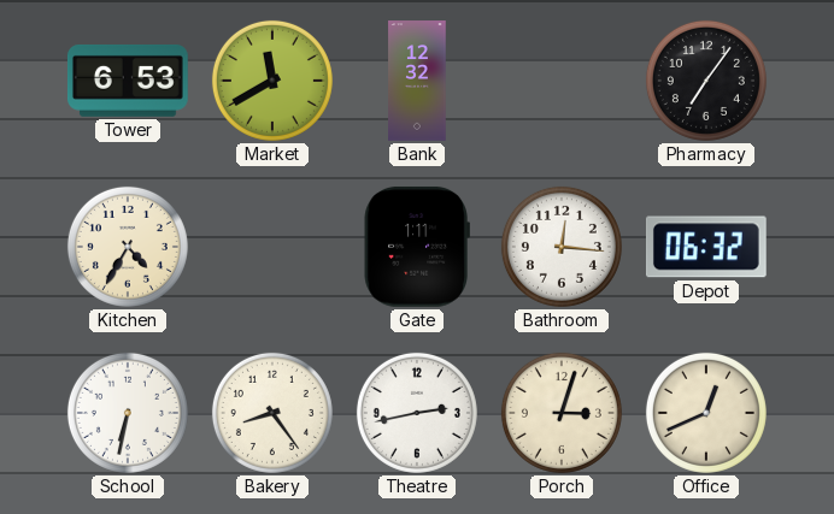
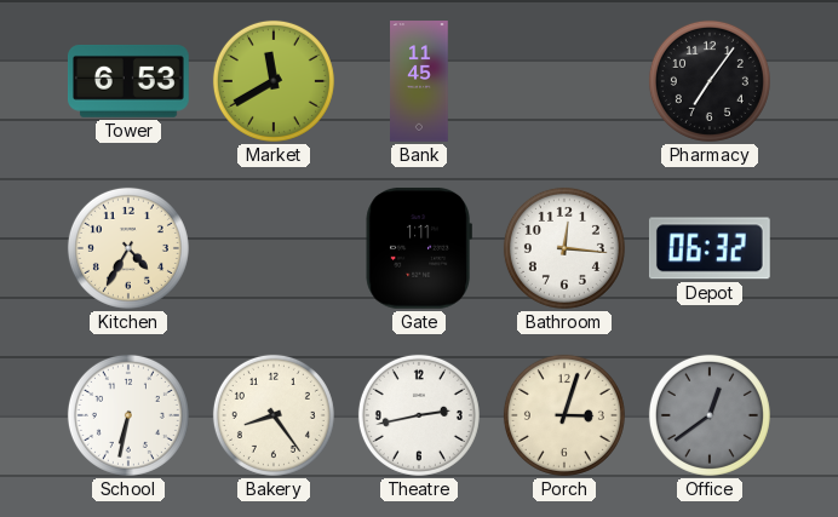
Bank: 12:32 -> 11:45 (419, 81)
Office: 12:41 -> 12:39 (710, 415)
Office dial: cream -> grey (710, 415)
